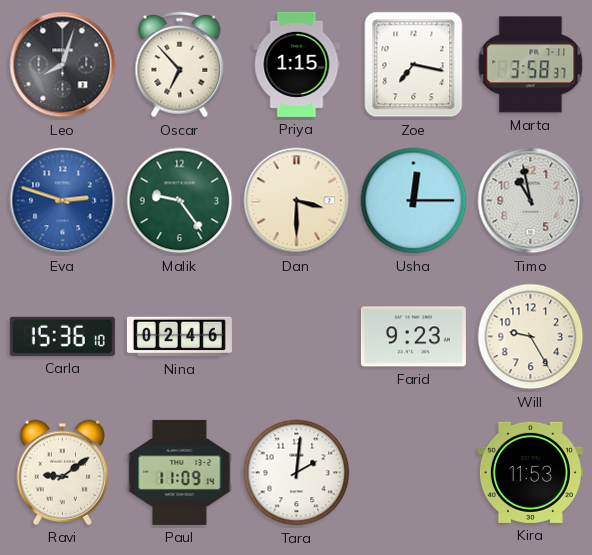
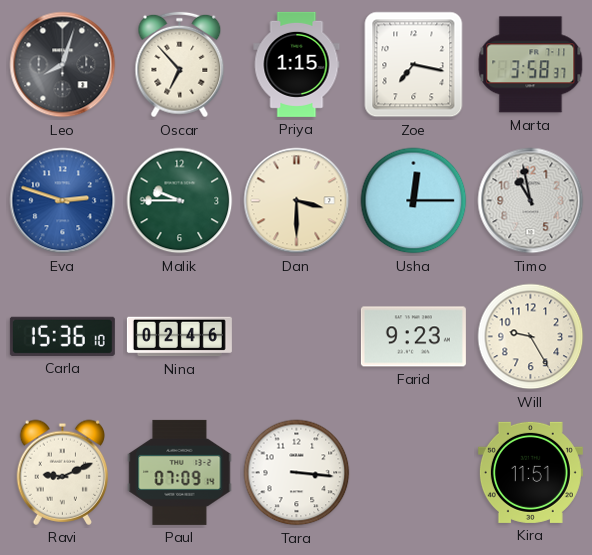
Malik: 9:24 -> 9:45 (180, 201)
Ravi: 9:09 -> 9:11 (63, 472)
Paul: 11:09 -> 07:09 (180, 472)
Tara: 2:01 -> 3:16 (297, 473)
Kira: 11:53 -> 11:51 (530, 472)
